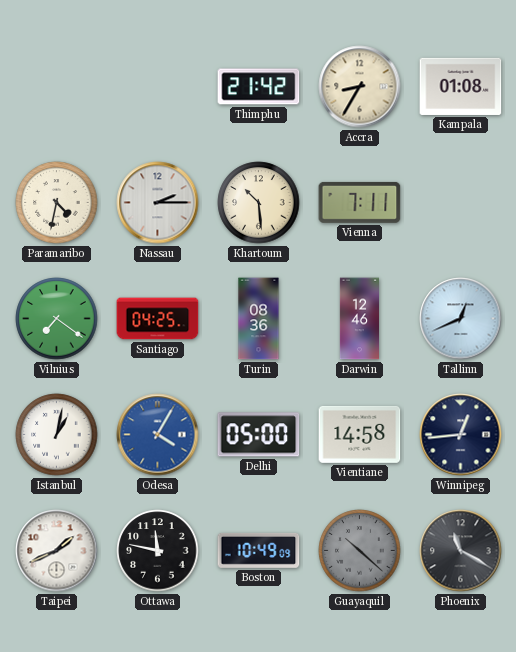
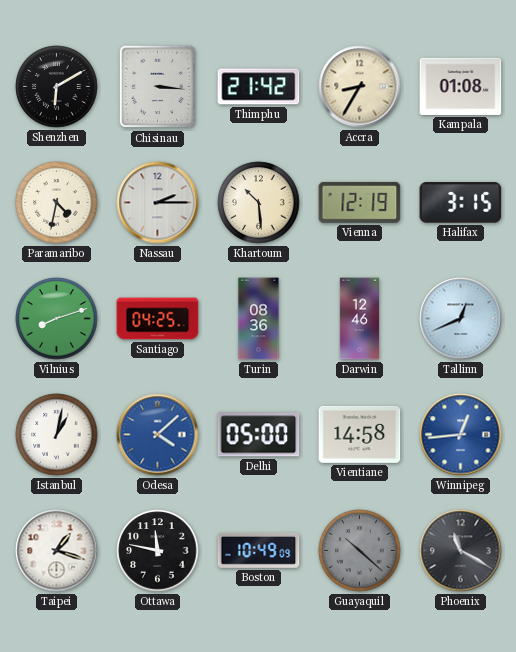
Shenzhen: none -> 6:10 (57, 87)
Chisinau: none -> 3:16 (158, 87)
Vienna: 7:11 -> 12:19 (360, 202)
Halifax: none -> 3:15 (461, 203)
Vilnius: 7:21 -> 8:12 (57, 319)
Odesa: 4:05 -> 4:08 (158, 435)
Winnipeg dial: navy -> blue (461, 435)
Taipei: 1:41 -> 1:18 (57, 551)
